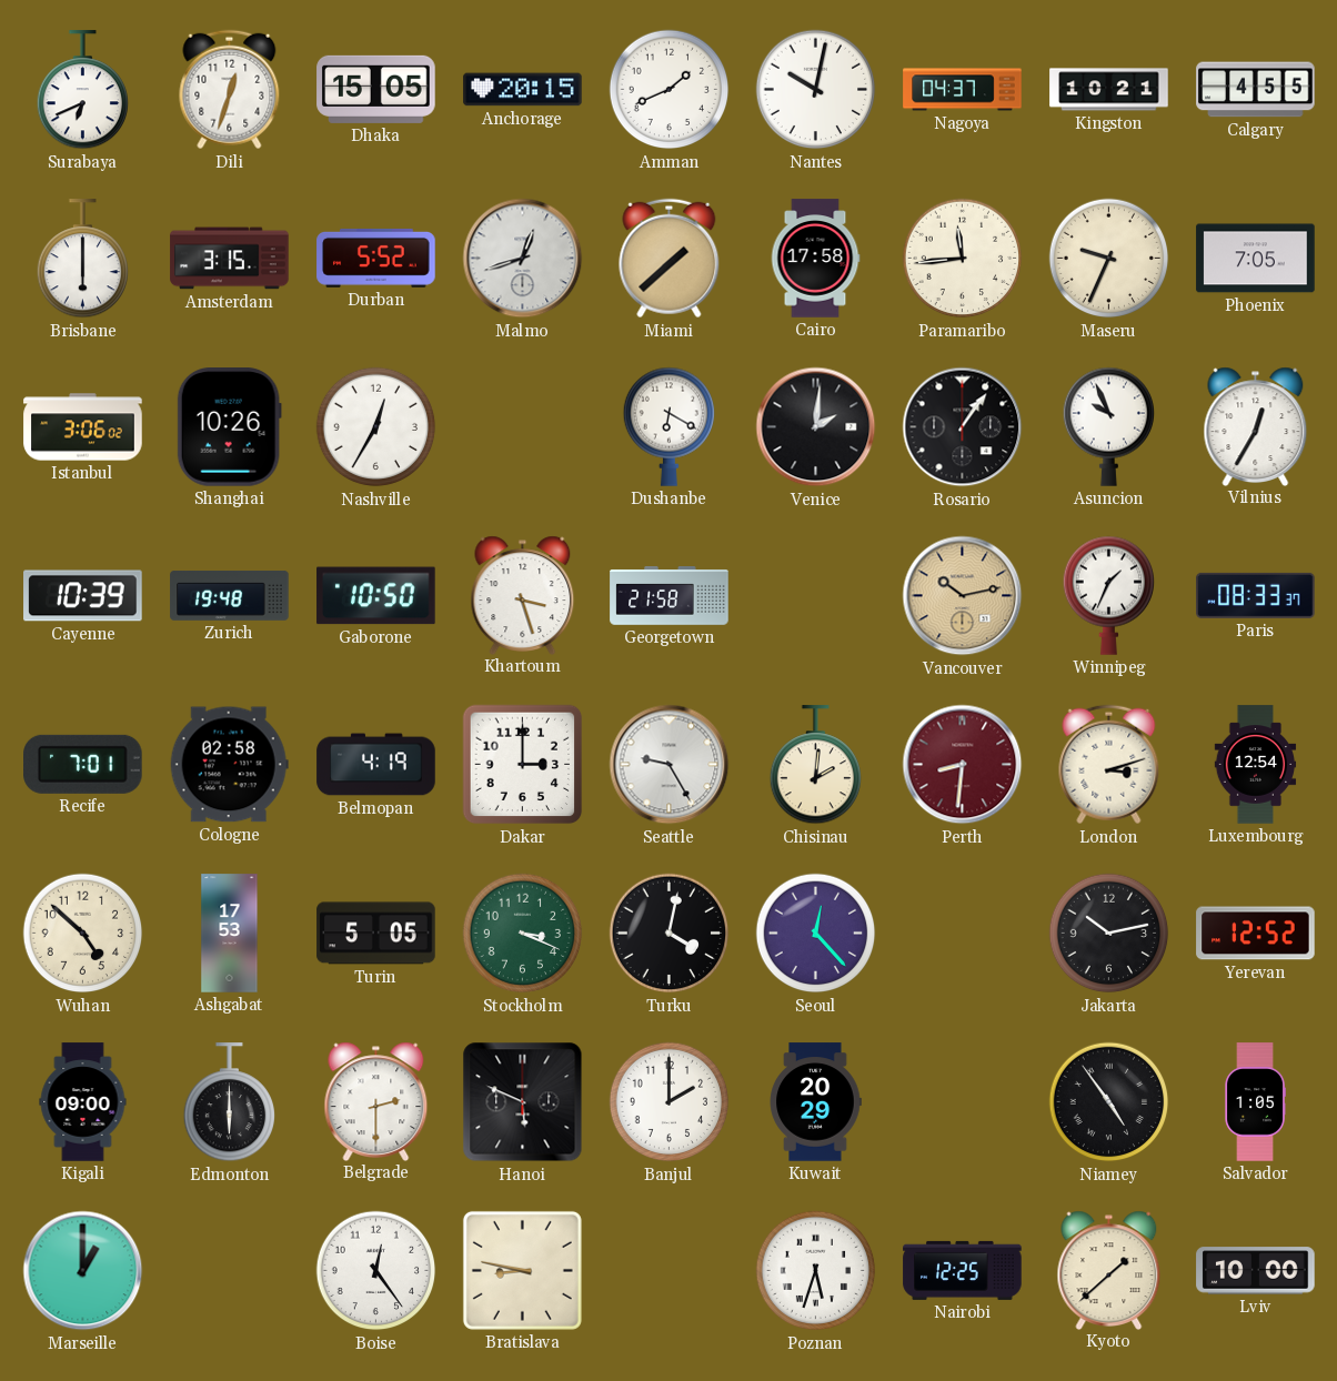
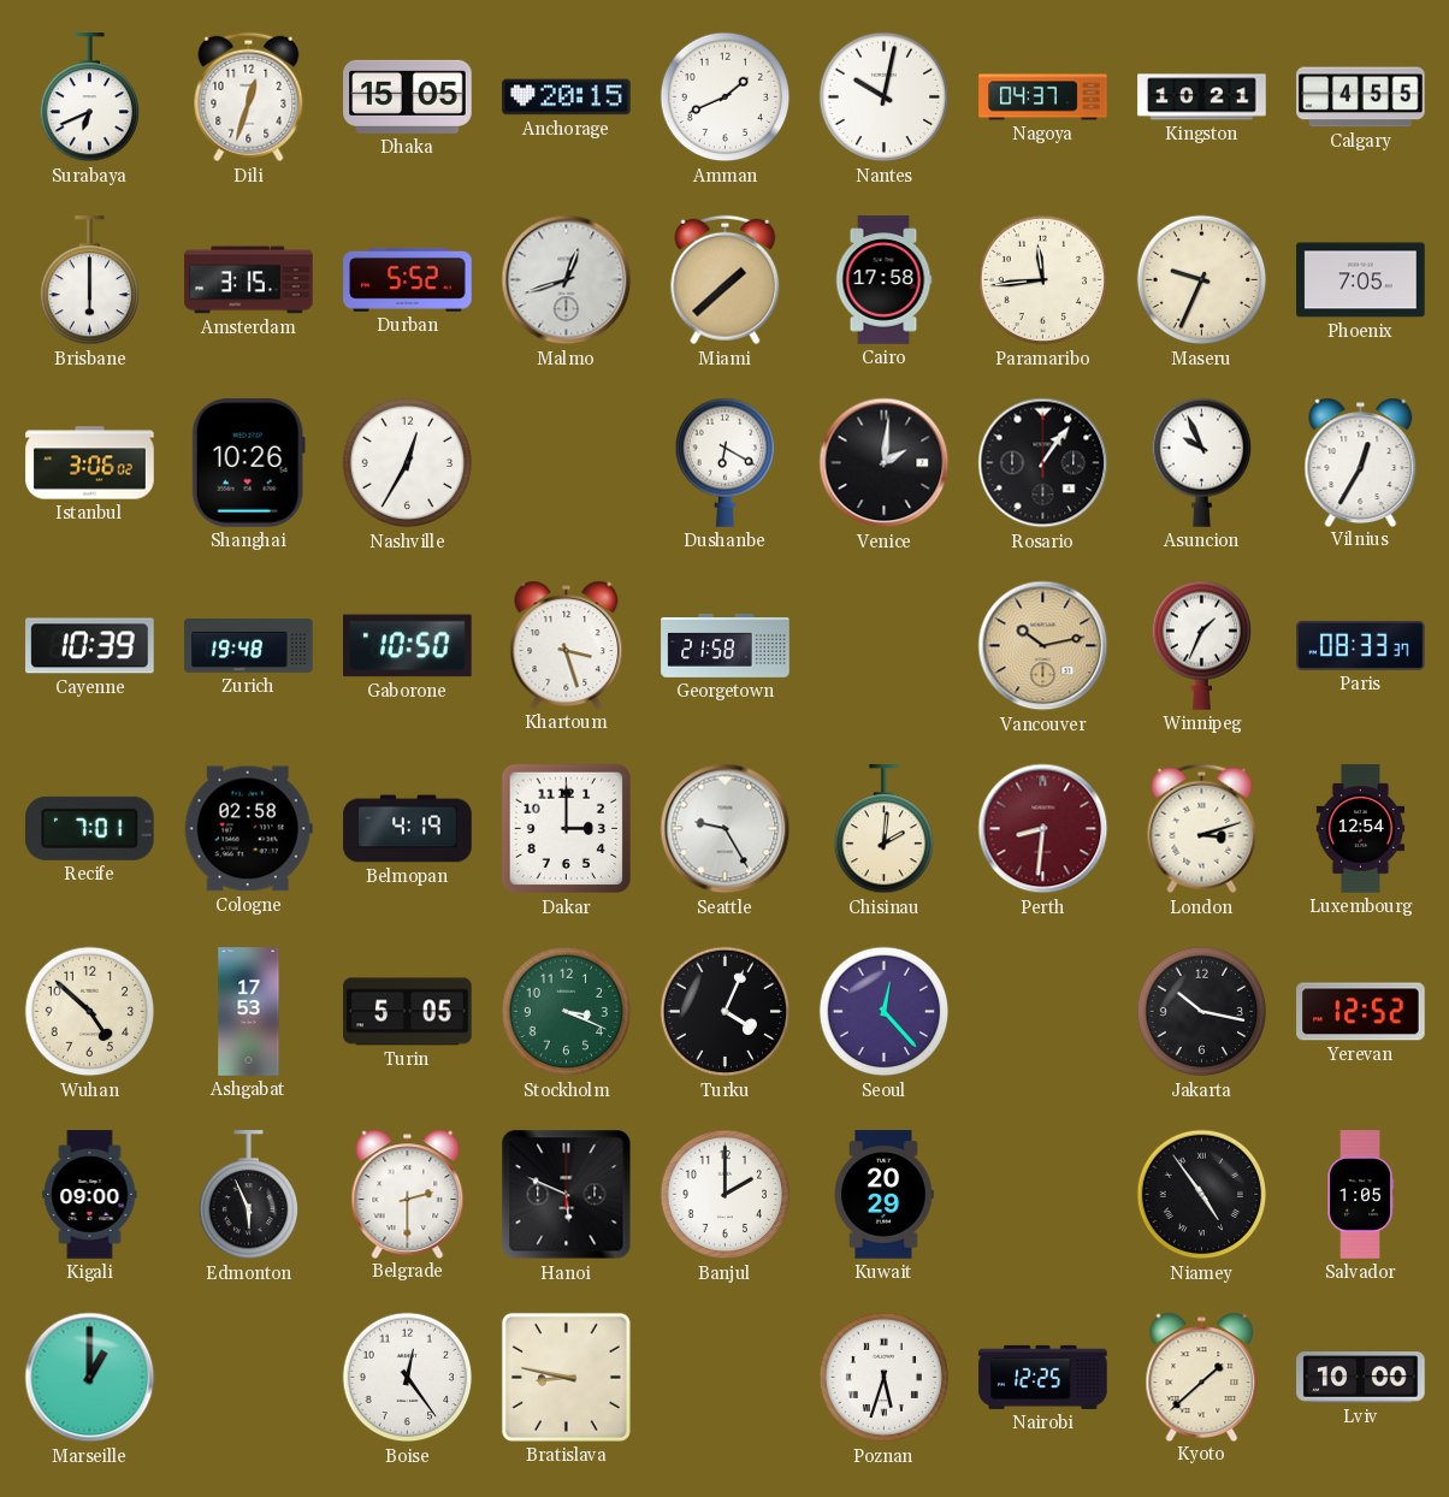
Turku: 4:02 -> 4:04 (726, 1012)
Jakarta: 10:13 -> 10:17 (1202, 1012)
Edmonton: 6:00 -> 5:56 (248, 1195)
